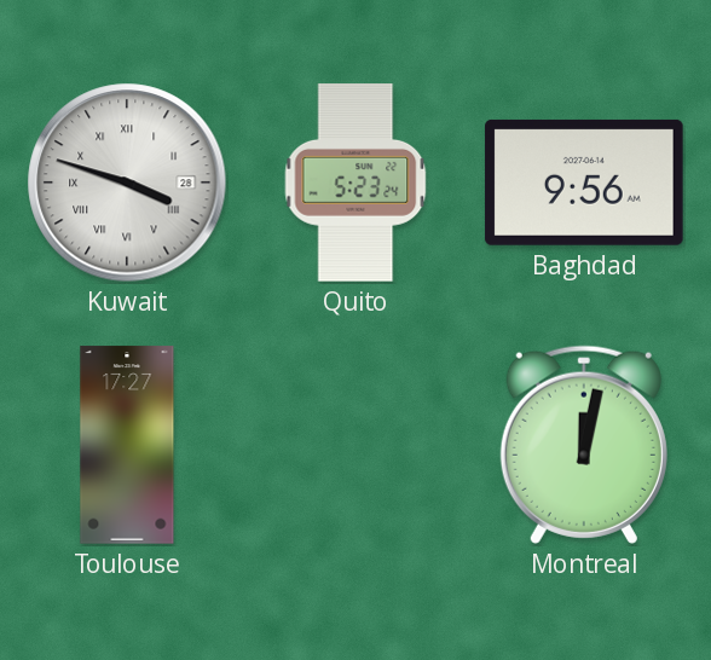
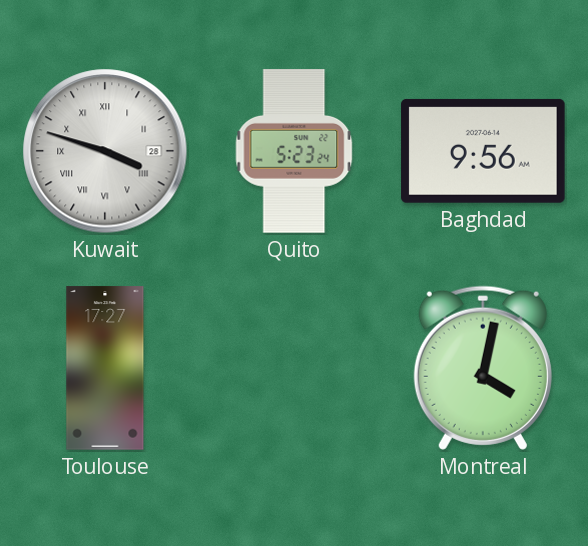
Montreal: 12:02 -> 4:02 (483, 368)
